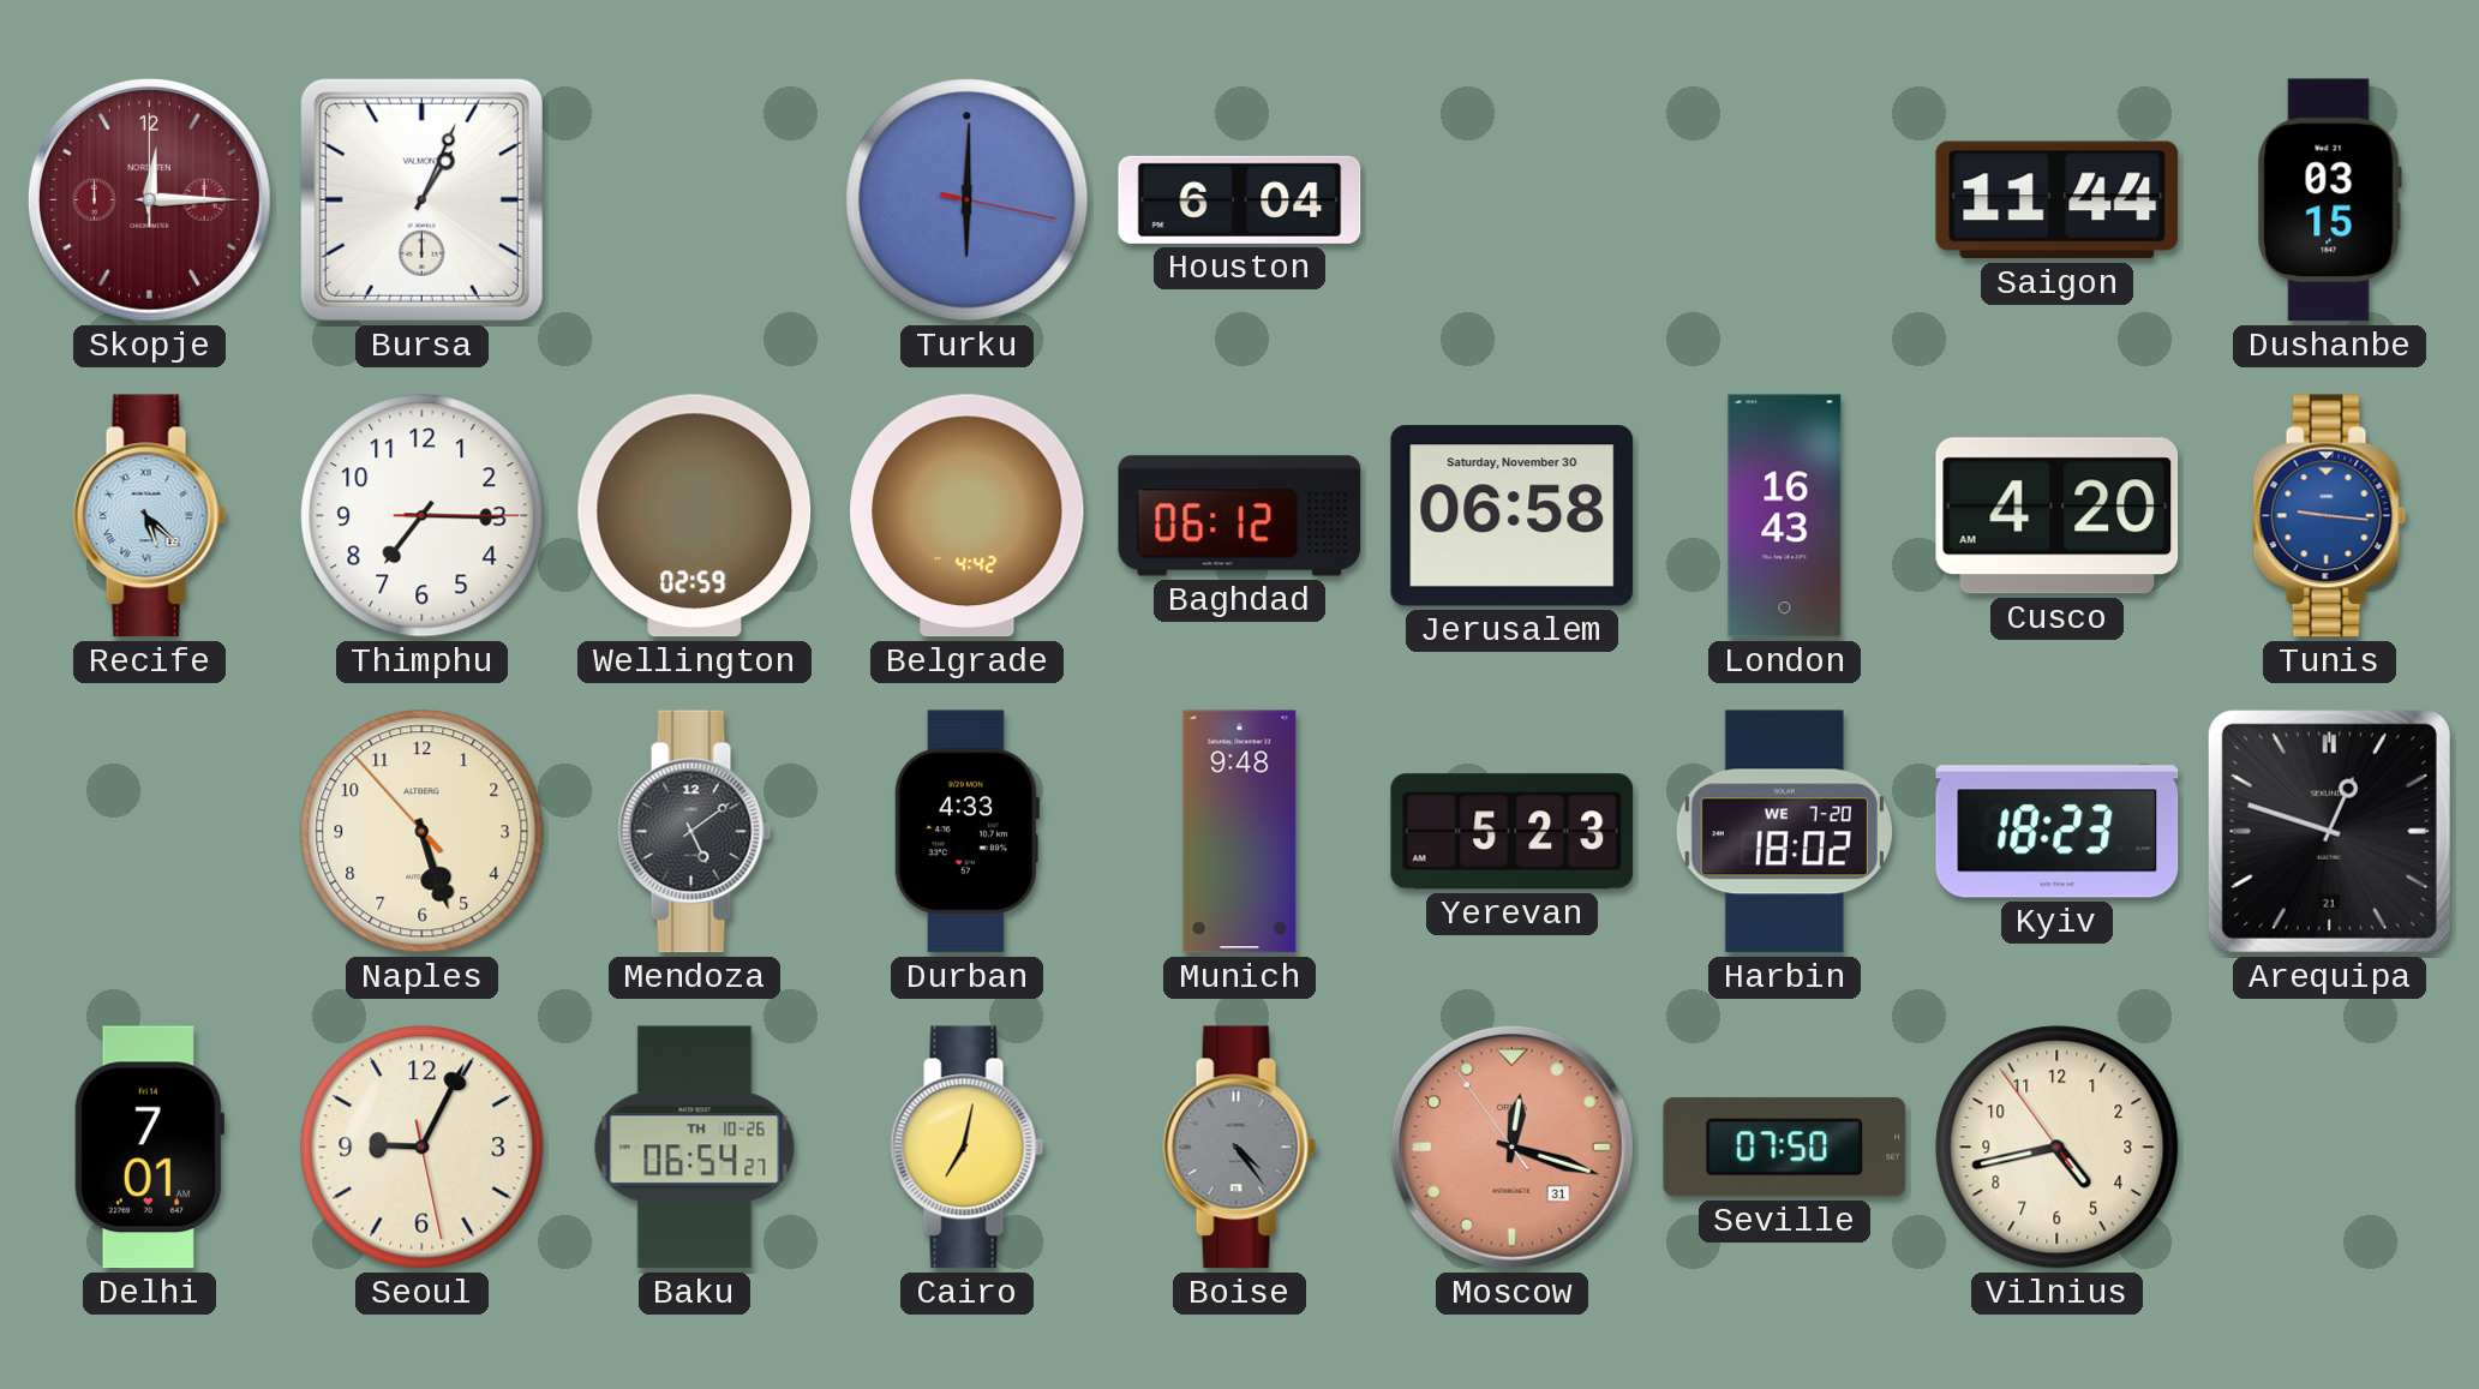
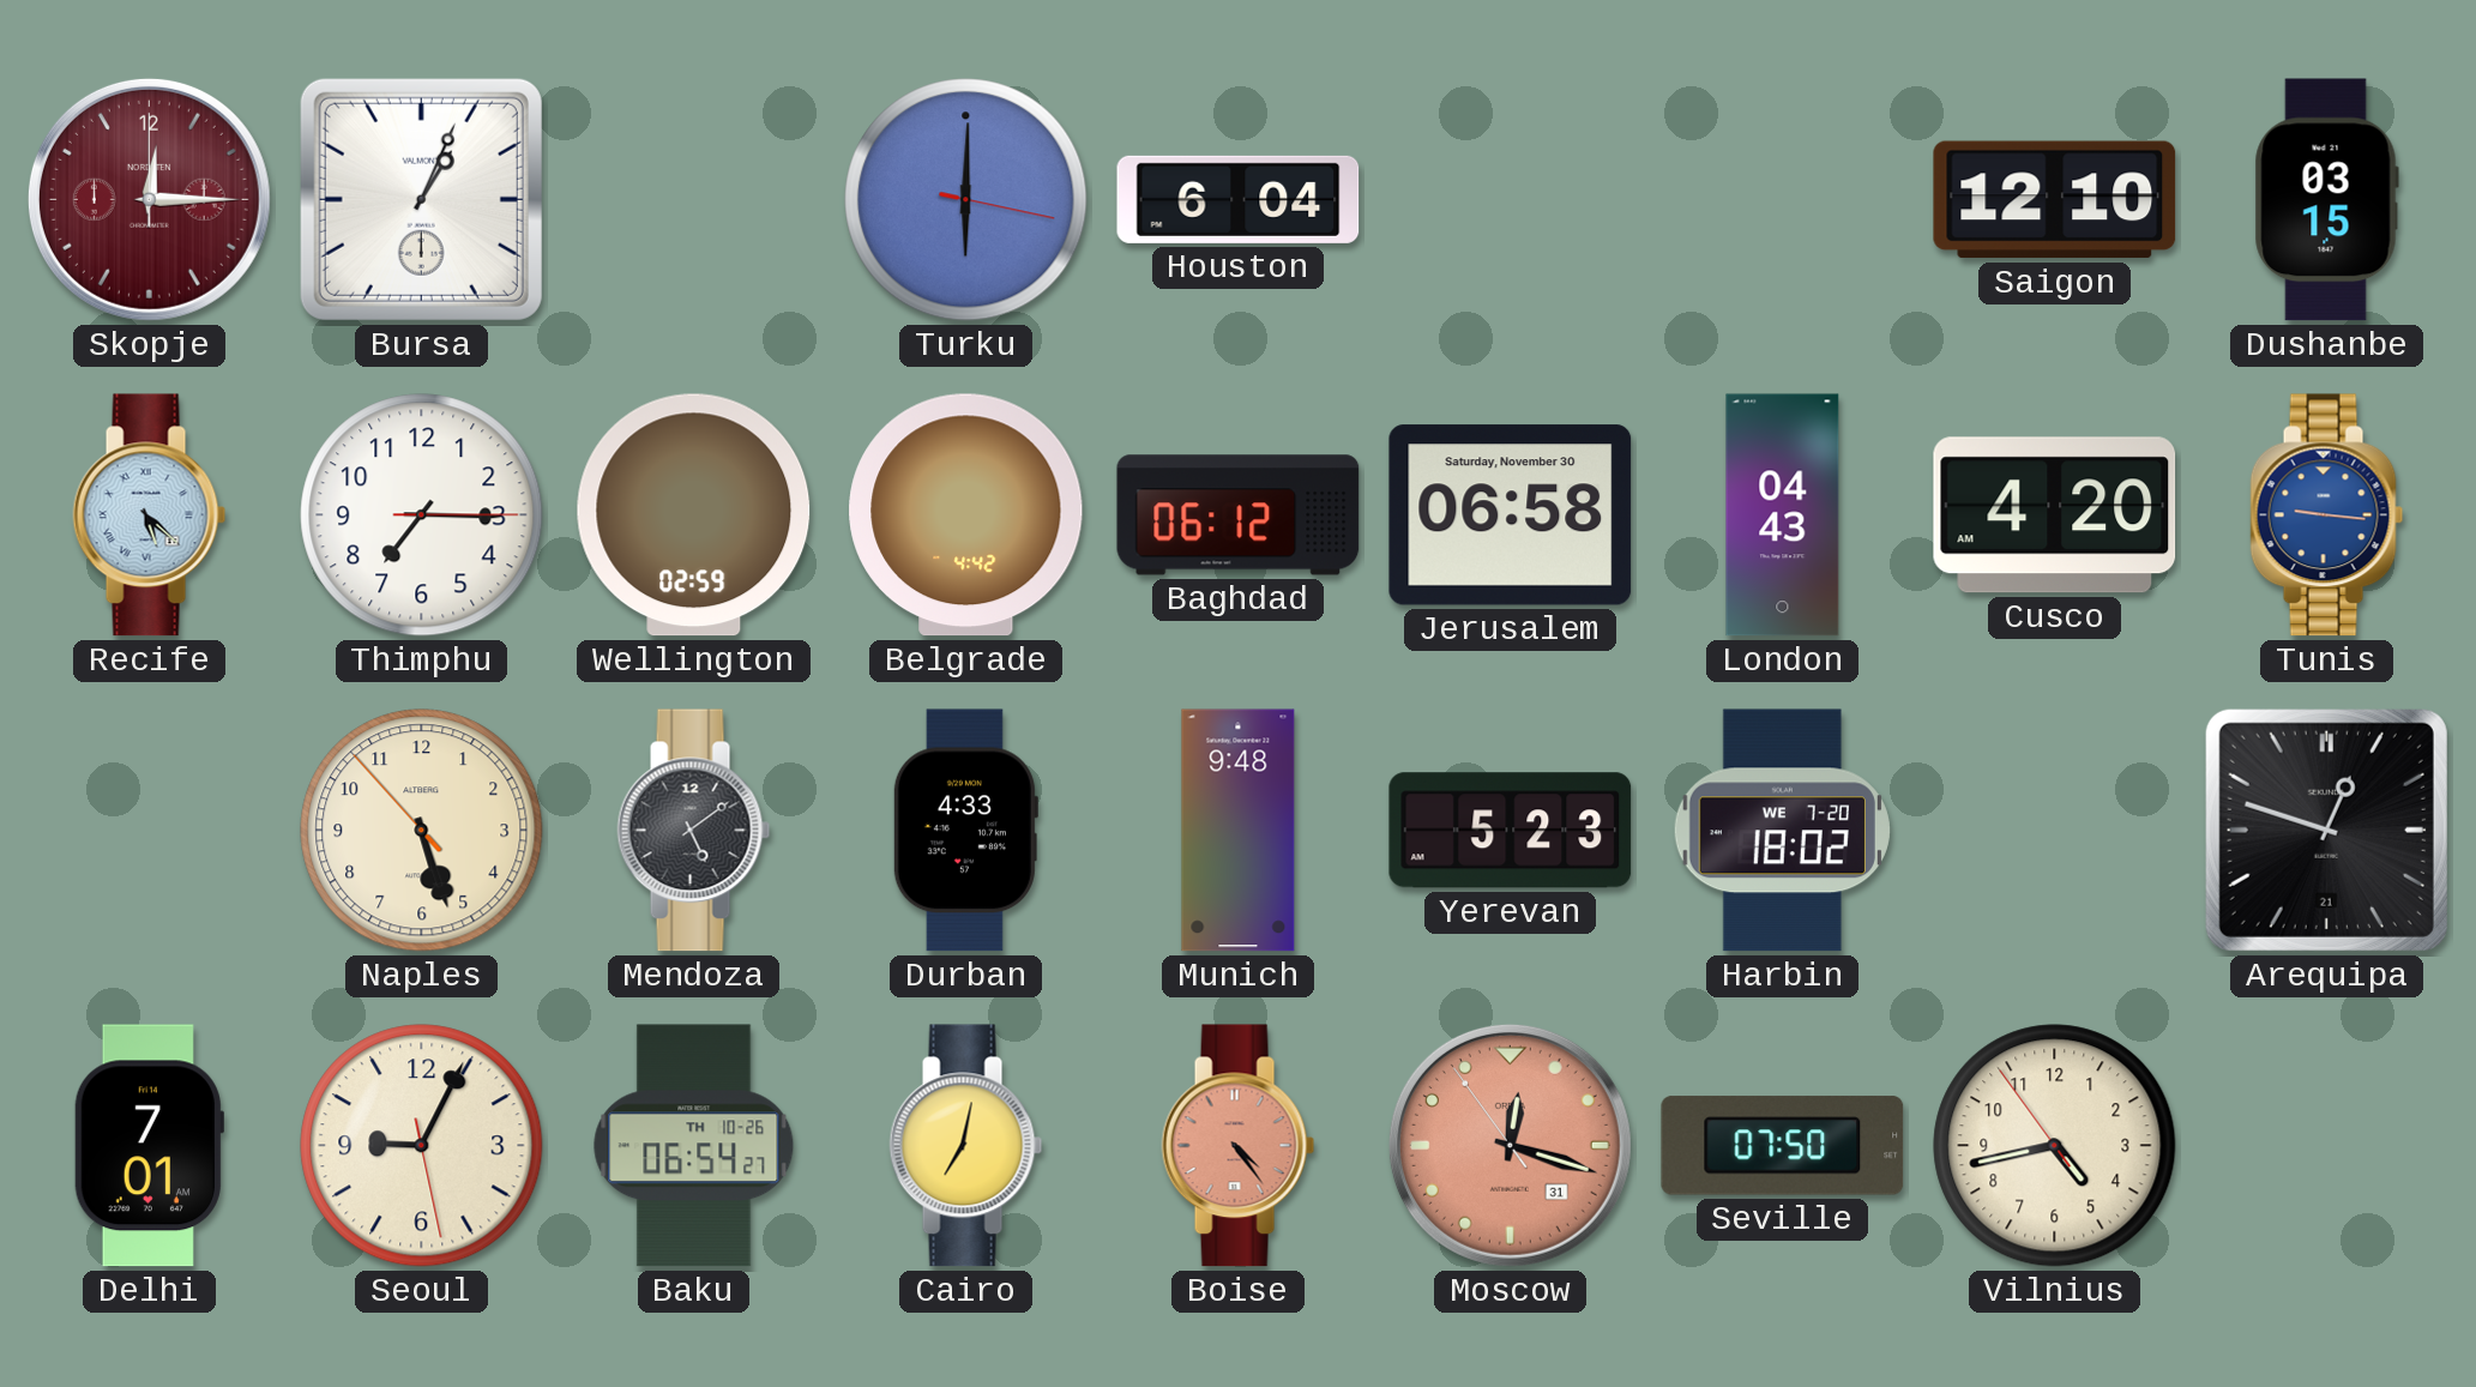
Saigon: 11:44 -> 12:10 (2055, 200)
London: 16:43 -> 04:43 (1783, 515)
Kyiv: 18:23 -> none (2058, 832)
Boise dial: grey -> salmon (1239, 1146)
